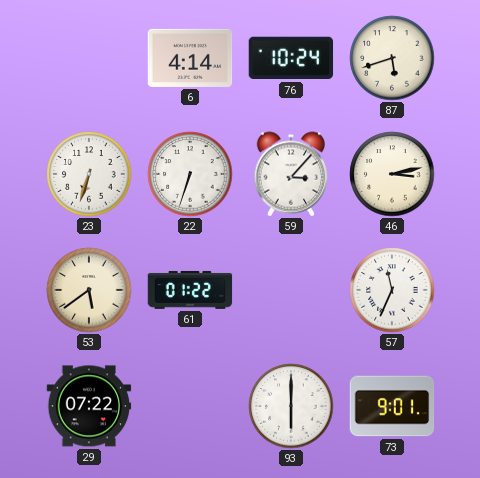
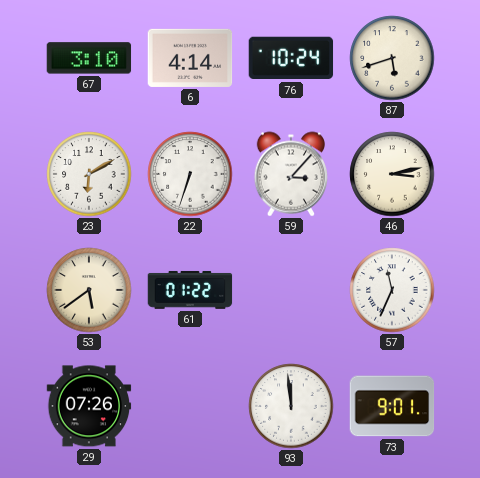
67: none -> 3:10 (89, 58)
23: 6:33 -> 6:10 (89, 174)
29: 07:22 -> 07:26 (89, 406)
93: 6:00 -> 11:59 (291, 406)
